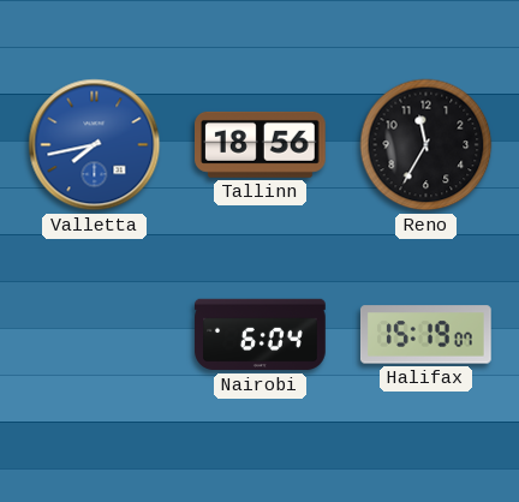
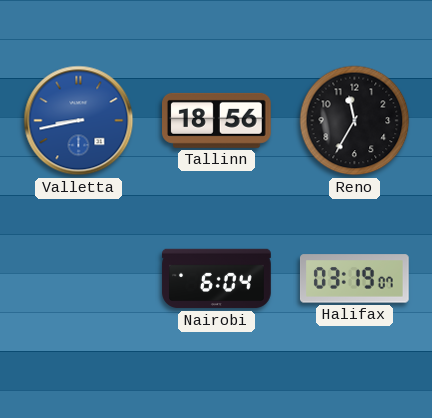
Valletta: 7:43 -> 8:43 (79, 121)
Halifax: 15:19 -> 03:19 (354, 279)
